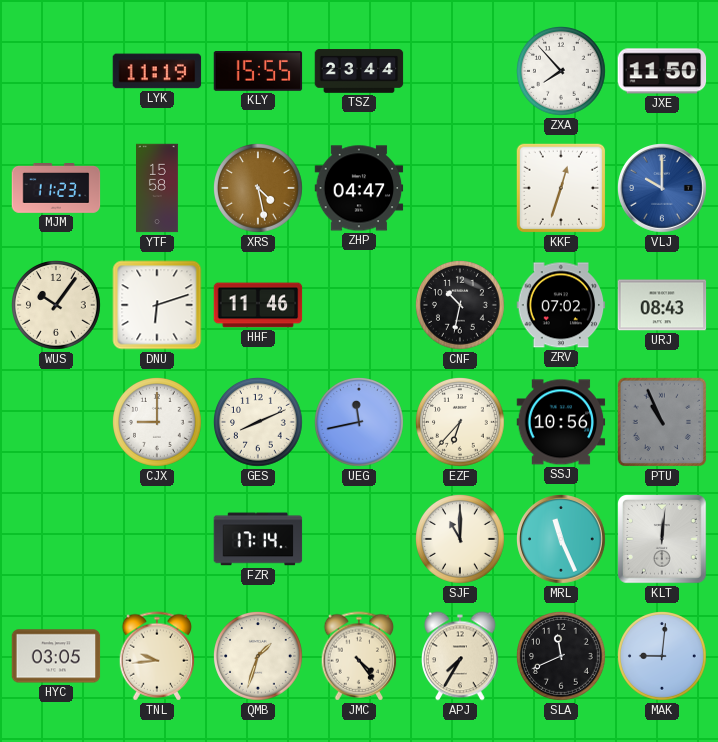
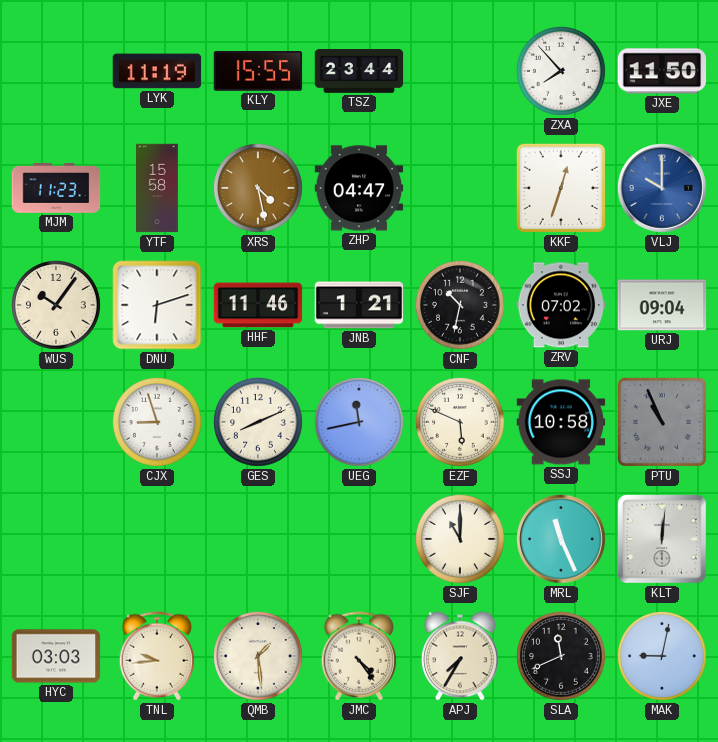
JNB: none -> 1:21 (359, 305)
URJ: 08:43 -> 09:04 (662, 305)
CJX: 9:00 -> 8:57 (158, 423)
EZF: 6:37 -> 5:49 (461, 423)
SSJ: 10:56 -> 10:58 (561, 422)
FZR: 17:14 -> none (258, 539)
HYC: 03:05 -> 03:03 (56, 656)
QMB: 1:33 -> 1:29 (259, 657)
MAK: 9:01 -> 9:02 (663, 657)
